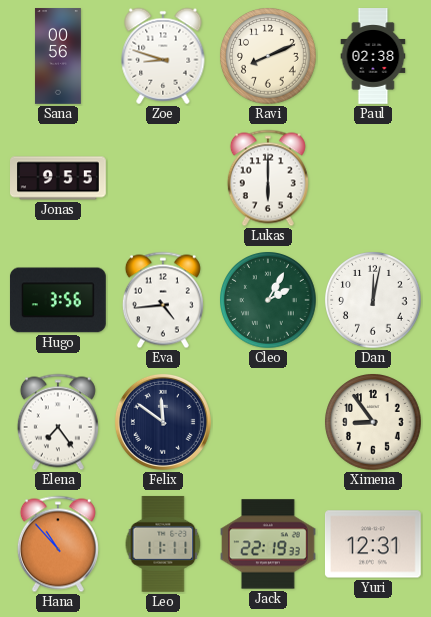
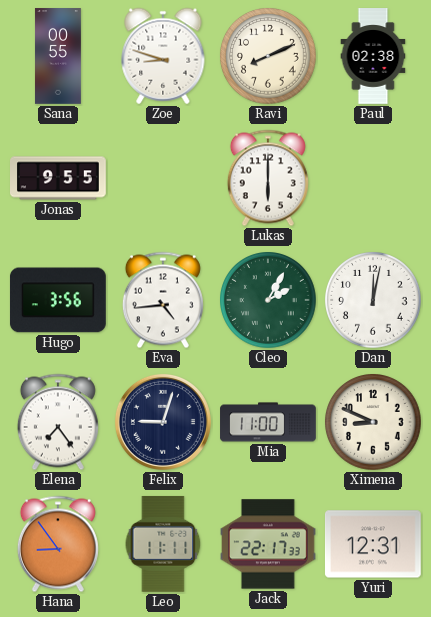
Sana: 00:56 -> 00:55 (58, 56)
Felix: 11:51 -> 9:03 (163, 422)
Mia: none -> 11:00 (268, 422)
Ximena: 8:54 -> 8:49 (374, 423)
Hana: 10:53 -> 8:54 (58, 544)
Jack: 22:19 -> 22:17 (269, 544)
